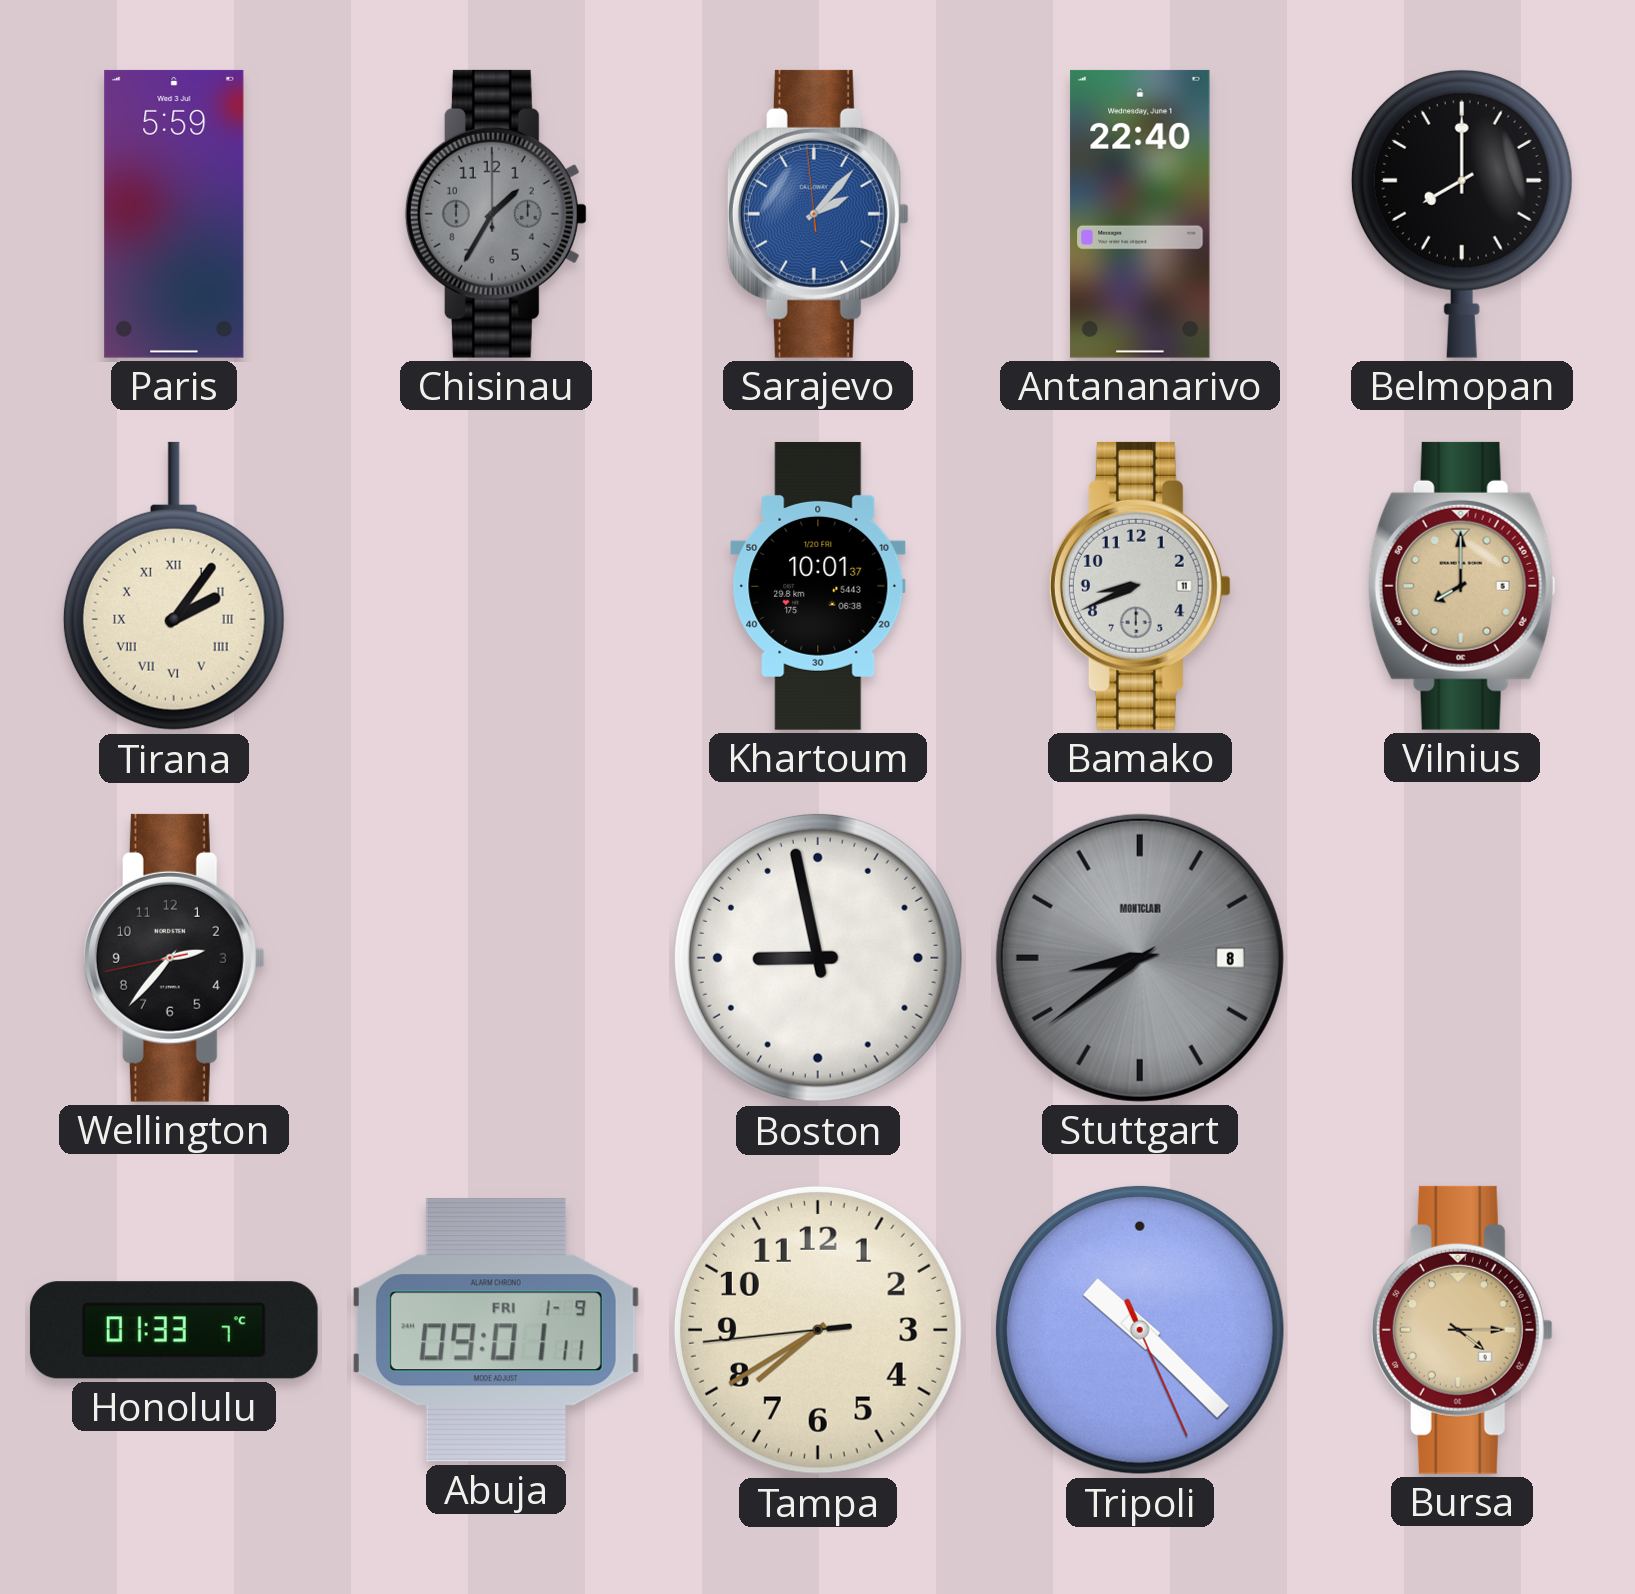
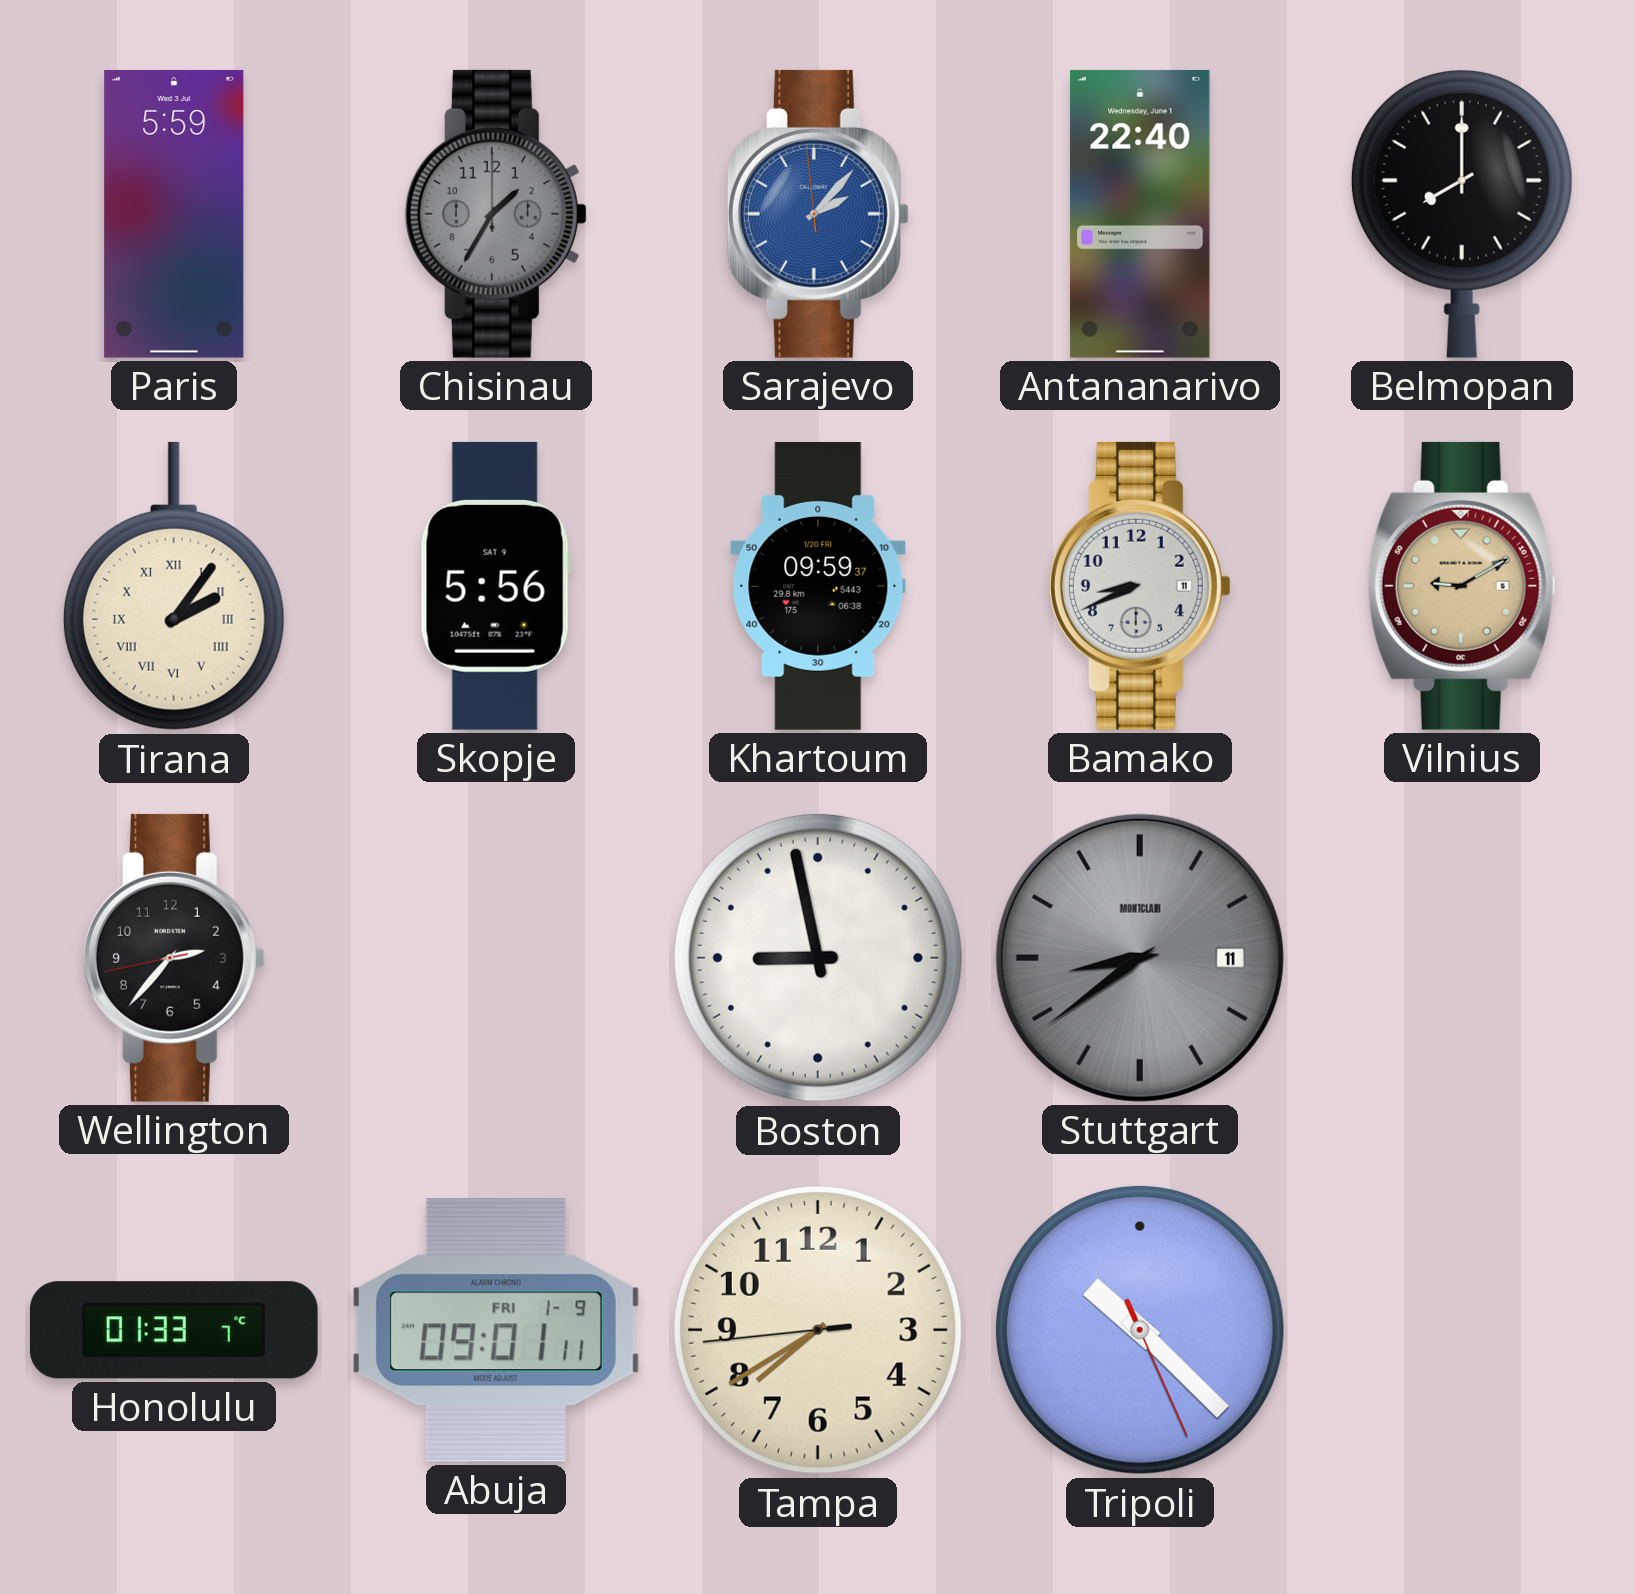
Skopje: none -> 5:56 (496, 586)
Khartoum: 10:01 -> 09:59 (818, 586)
Vilnius: 8:00 -> 9:10 (1462, 586)
Stuttgart date: 8 -> 11 (1140, 958)
Bursa: 4:15 -> none (1462, 1330)
